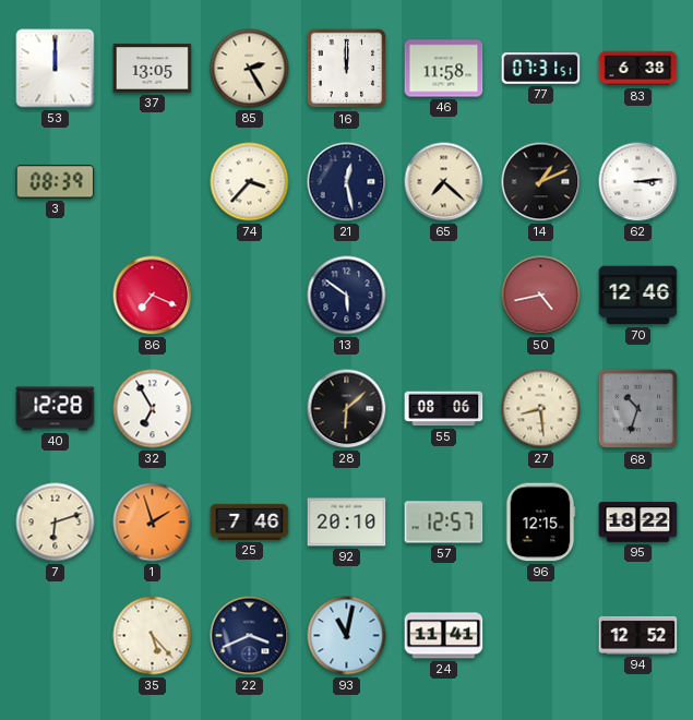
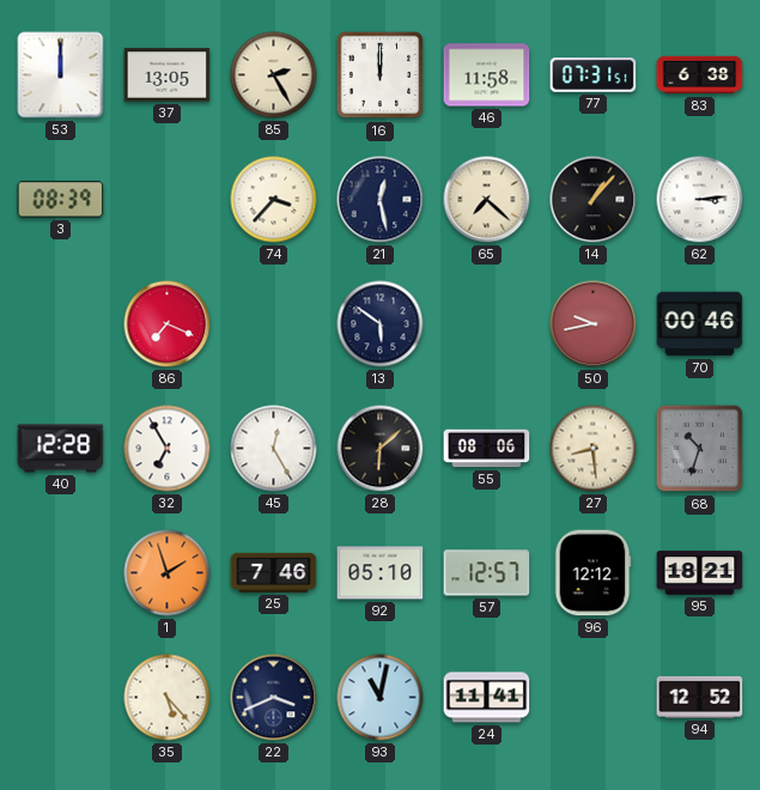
14: 1:11 -> 1:07 (594, 200)
50: 4:43 -> 9:43 (594, 324)
70: 12:46 -> 00:46 (700, 324)
45: none -> 12:25 (274, 449)
7: 6:12 -> none (56, 523)
92: 20:10 -> 05:10 (381, 573)
96: 12:15 -> 12:12 (592, 573)
95: 18:22 -> 18:21 (700, 573)
